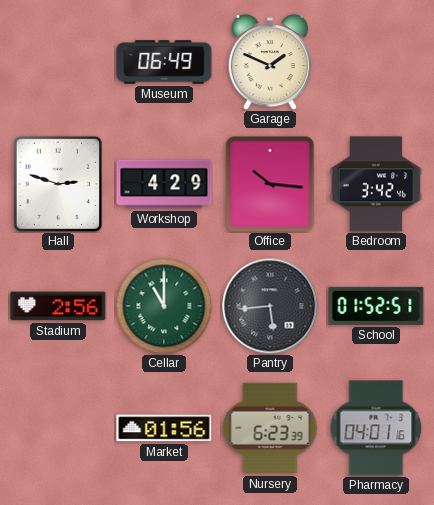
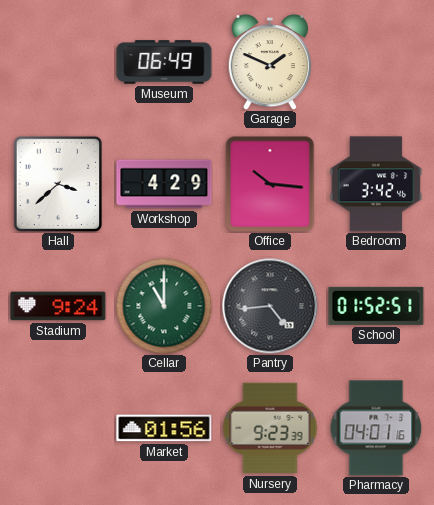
Hall: 2:48 -> 3:38 (58, 184)
Stadium: 2:56 -> 9:24 (58, 306)
Pantry: 5:44 -> 4:44 (270, 306)
Nursery: 6:23 -> 9:23 (270, 428)
